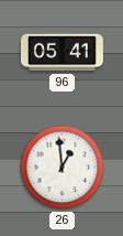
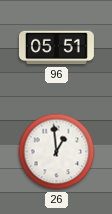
96: 05:41 -> 05:51 (56, 48)
